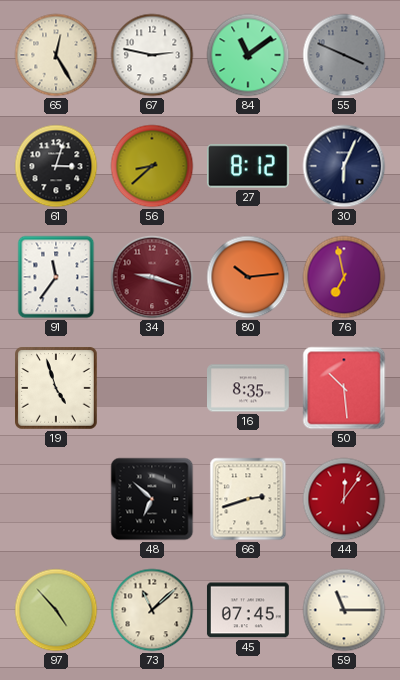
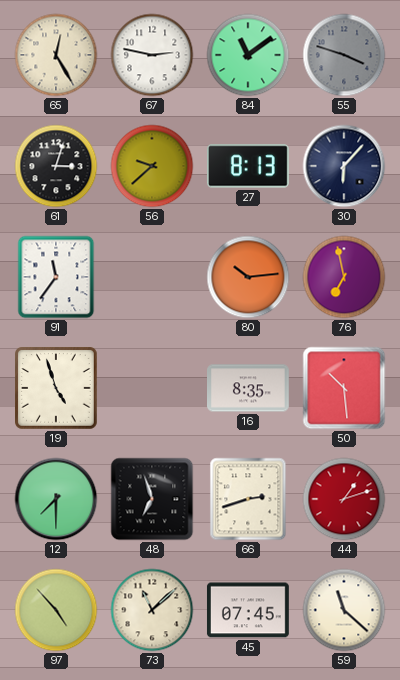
55: 3:49 -> 3:48 (344, 55)
56: 8:38 -> 9:38 (152, 166)
27: 8:12 -> 8:13 (248, 166)
30: 6:04 -> 6:07 (344, 166)
34: 9:18 -> none (152, 277)
12: none -> 7:30 (56, 499)
48: 6:52 -> 6:57 (152, 499)
44: 12:06 -> 1:12 (344, 499)
59: 11:15 -> 11:22 (344, 610)
